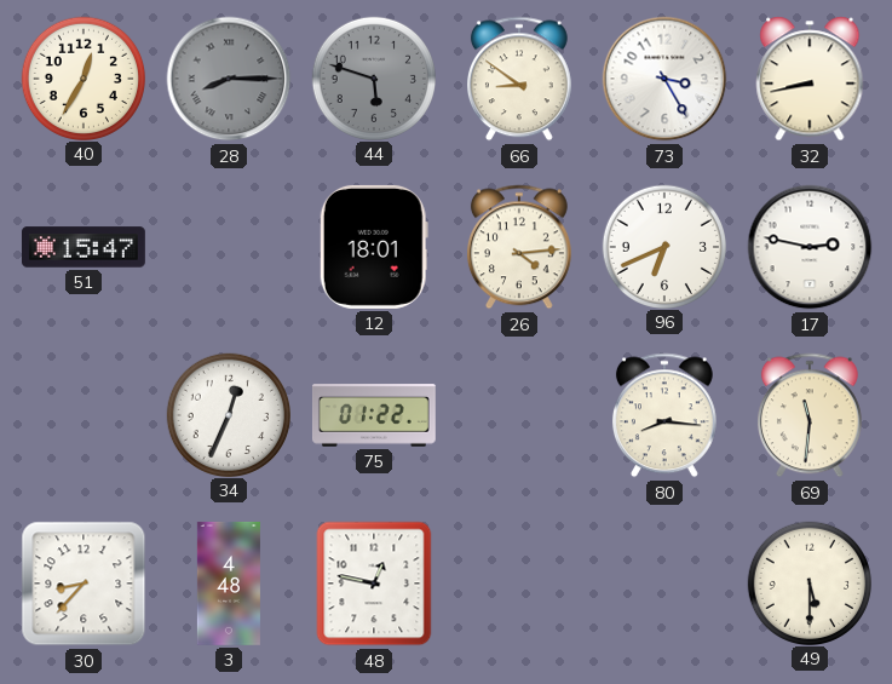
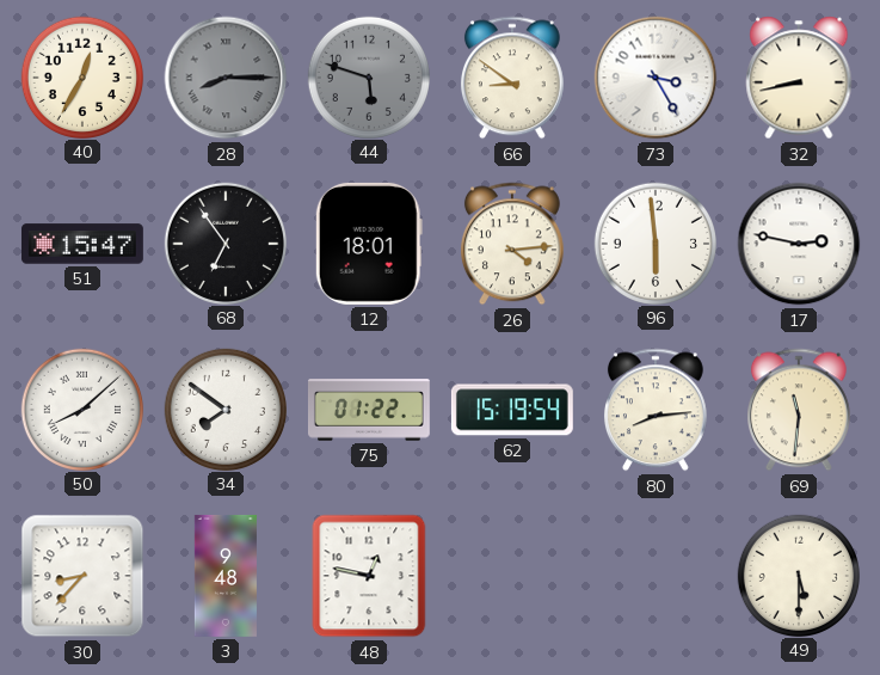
68: none -> 6:54 (224, 243)
96: 6:41 -> 5:59 (654, 243)
50: none -> 8:08 (81, 409)
34: 12:34 -> 7:51 (224, 409)
62: none -> 15:19 (512, 410)
80: 8:16 -> 8:14 (656, 410)
3: 4:48 -> 9:48 (226, 576)
